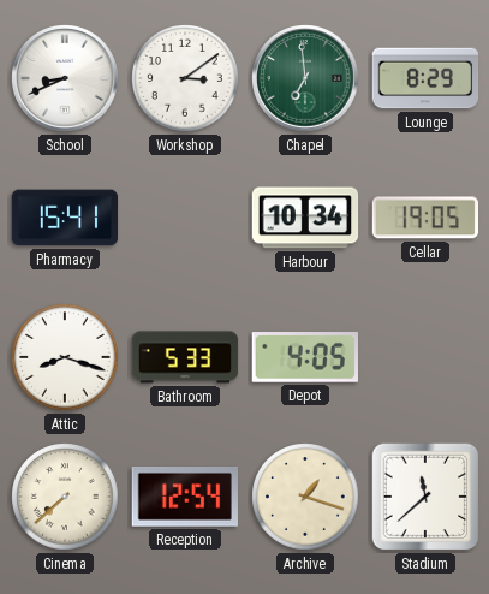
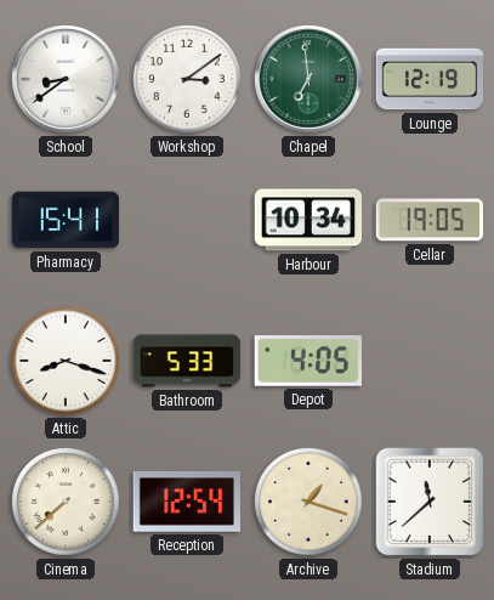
School: 8:41 -> 8:39 (66, 79)
Lounge: 8:29 -> 12:19 (430, 79)
